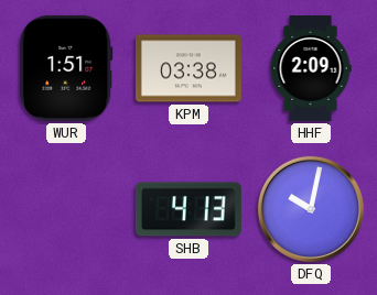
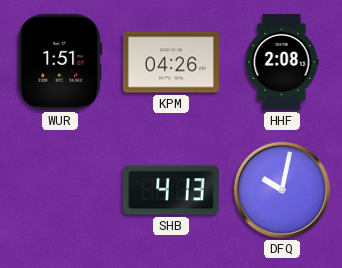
KPM: 03:38 -> 04:26 (171, 62)
HHF: 2:09 -> 2:08 (282, 62)
